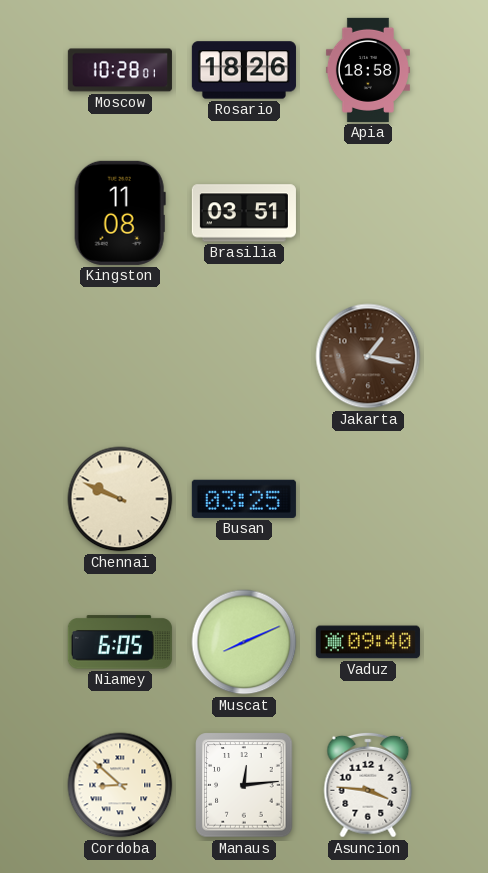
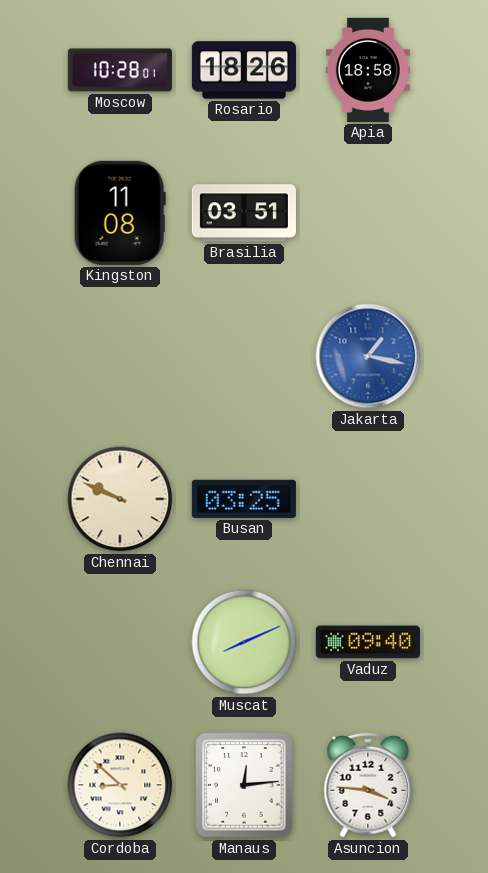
Jakarta dial: brown -> blue (368, 356)
Niamey: 6:05 -> none (120, 642)
